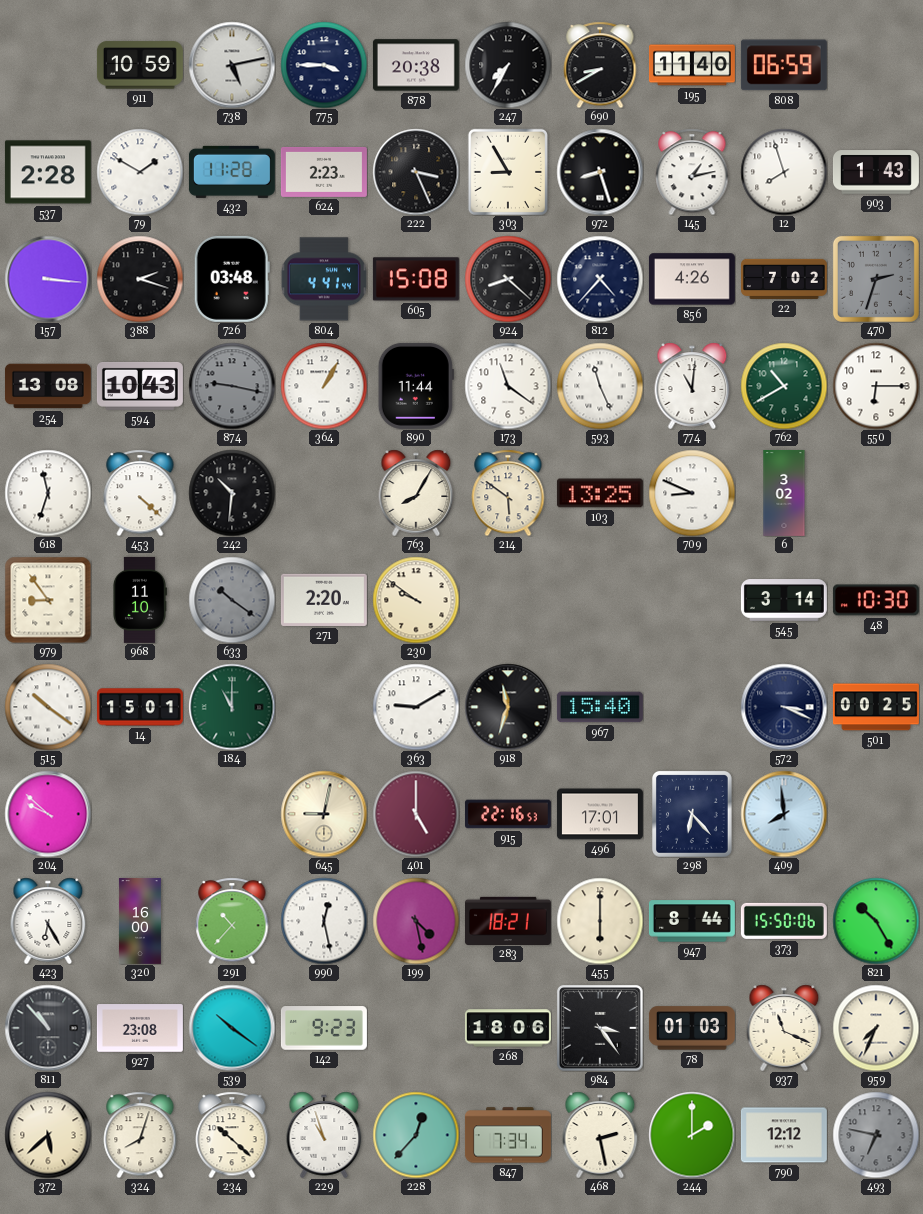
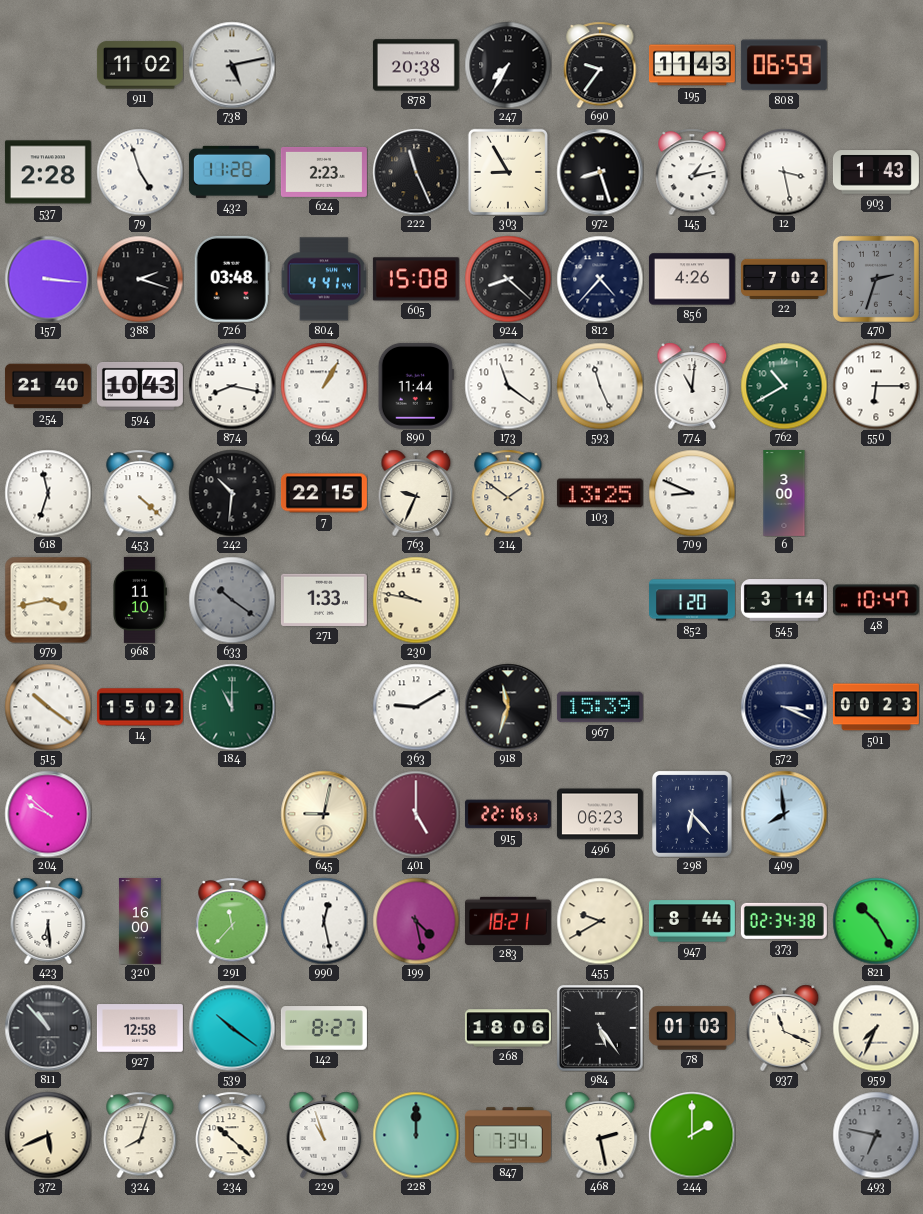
911: 10:59 -> 11:02 (140, 65)
775: 3:45 -> none (324, 65)
690: 8:40 -> 9:36 (600, 65)
195: 11:40 -> 11:43 (692, 65)
79: 1:50 -> 4:57 (140, 172)
222: 3:26 -> 11:26 (416, 172)
12: 7:57 -> 3:28 (784, 172)
254: 13:08 -> 21:40 (48, 386)
874: 9:17 -> 8:17 (232, 386)
874 dial: grey -> white (232, 386)
7: none -> 22:15 (324, 493)
763: 8:05 -> 9:34 (416, 493)
214: 5:51 -> 1:51 (508, 493)
6: 3:02 -> 3:00 (784, 493)
979: 8:54 -> 3:43 (48, 600)
271: 2:20 -> 1:33 (324, 600)
230: 9:51 -> 9:47 (416, 600)
852: none -> 1:20 (692, 600)
48: 10:30 -> 10:47 (876, 600)
14: 15:01 -> 15:02 (140, 707)
967: 15:40 -> 15:39 (600, 707)
501: 00:25 -> 00:23 (876, 707)
496: 17:01 -> 06:23 (600, 814)
423: 6:25 -> 6:29 (48, 921)
291: 10:37 -> 11:37 (232, 921)
455: 6:00 -> 9:40 (600, 921)
373: 15:50 -> 02:34 (784, 921)
927: 23:08 -> 12:58 (140, 1028)
142: 9:23 -> 8:27 (324, 1028)
984: 3:24 -> 5:24 (600, 1028)
372: 5:38 -> 5:41 (48, 1135)
228: 12:37 -> 12:00 (416, 1135)
790: 12:12 -> none (784, 1135)
